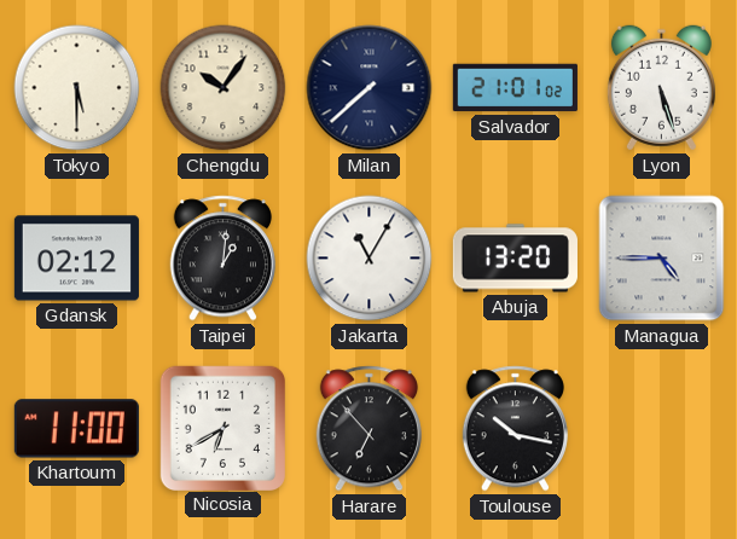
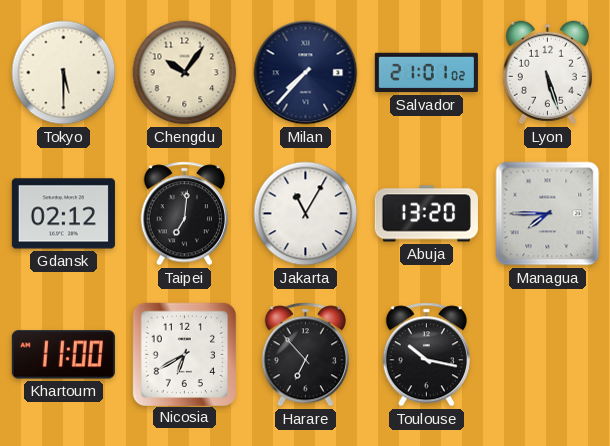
Milan: 7:38 -> 7:37 (306, 73)
Taipei: 1:01 -> 7:01 (184, 214)
Managua: 4:45 -> 7:45 (548, 214)
